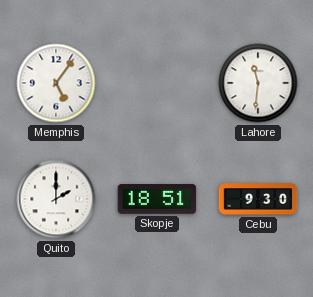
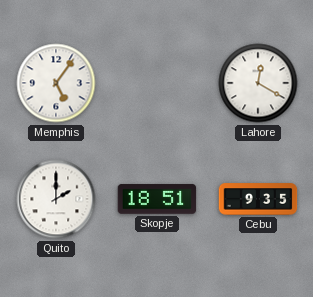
Lahore: 11:31 -> 12:20 (258, 83)
Cebu: 9:30 -> 9:35 (258, 199)
